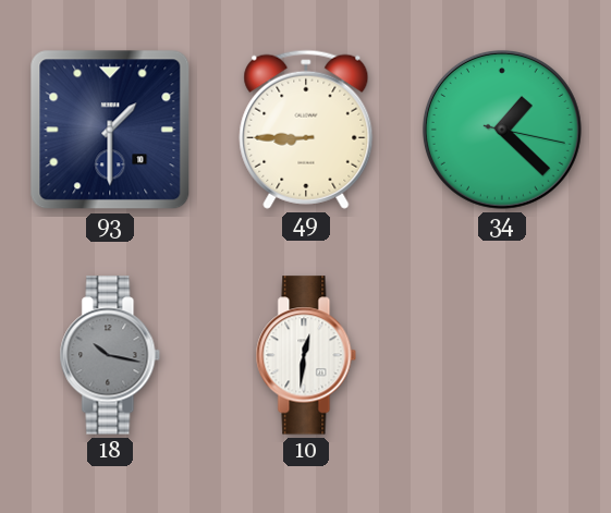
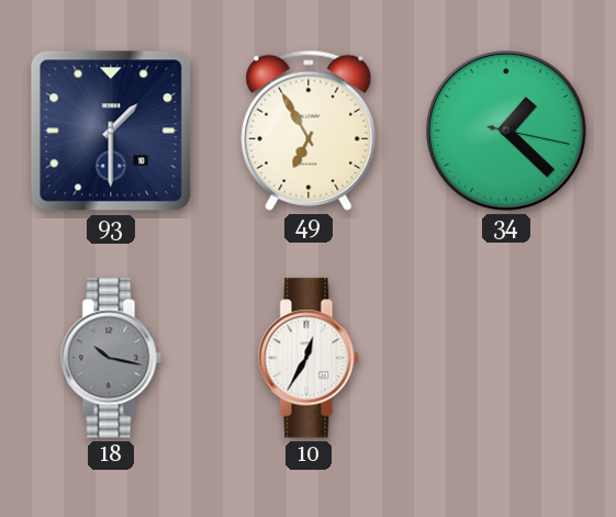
49: 8:45 -> 6:55 (309, 131)
10: 12:31 -> 12:35 (309, 358)
